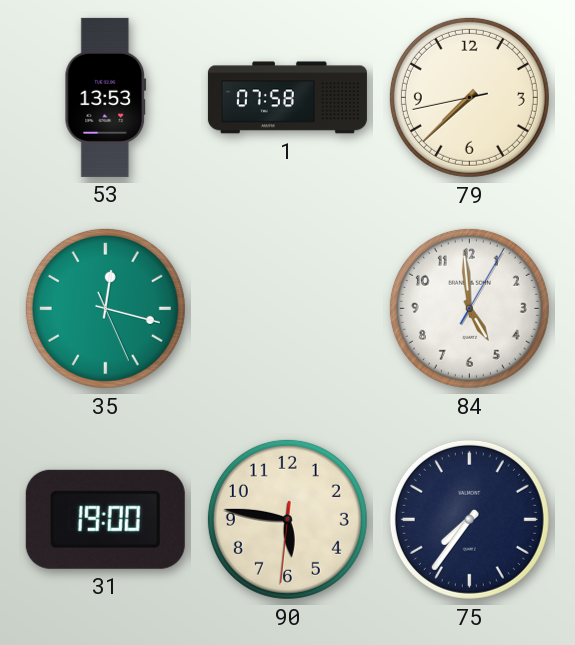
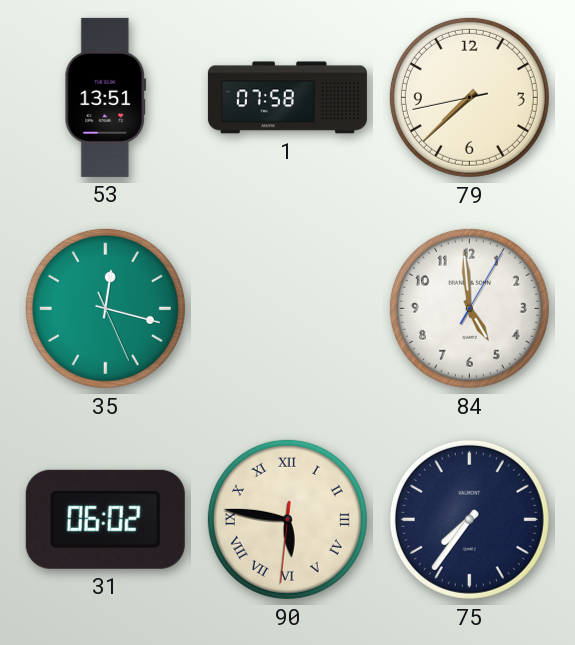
53: 13:53 -> 13:51 (106, 97)
31: 19:00 -> 06:02 (105, 519)
90 numerals: Arabic -> Roman (287, 519)
